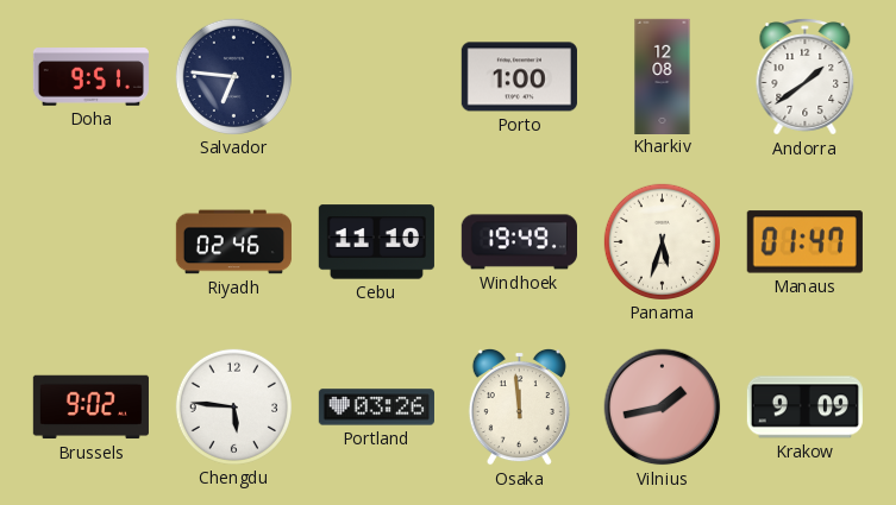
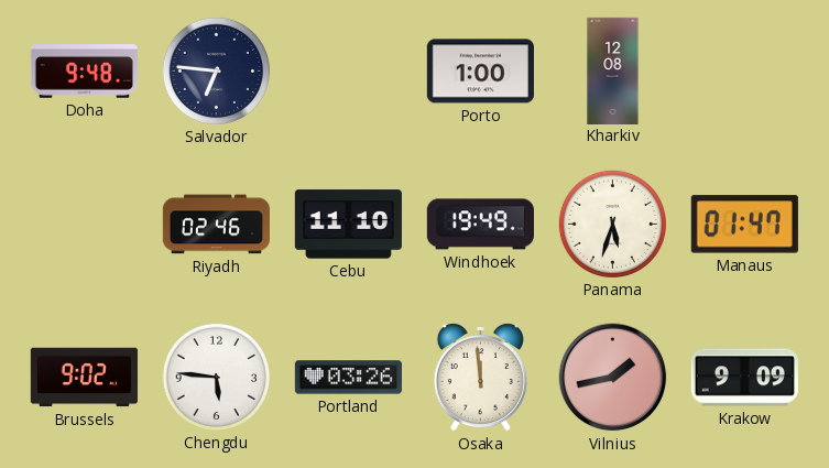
Doha: 9:51 -> 9:48 (84, 72)
Andorra: 1:39 -> none (806, 77)
